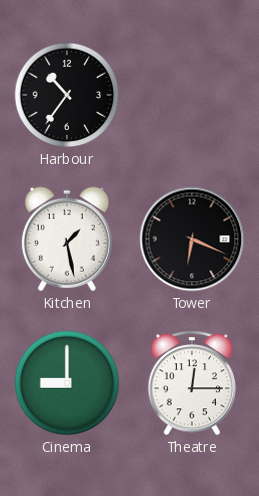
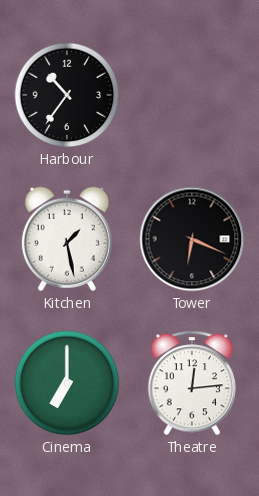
Cinema: 9:00 -> 7:00 (67, 383)
Theatre: 12:15 -> 12:14 (191, 383)
